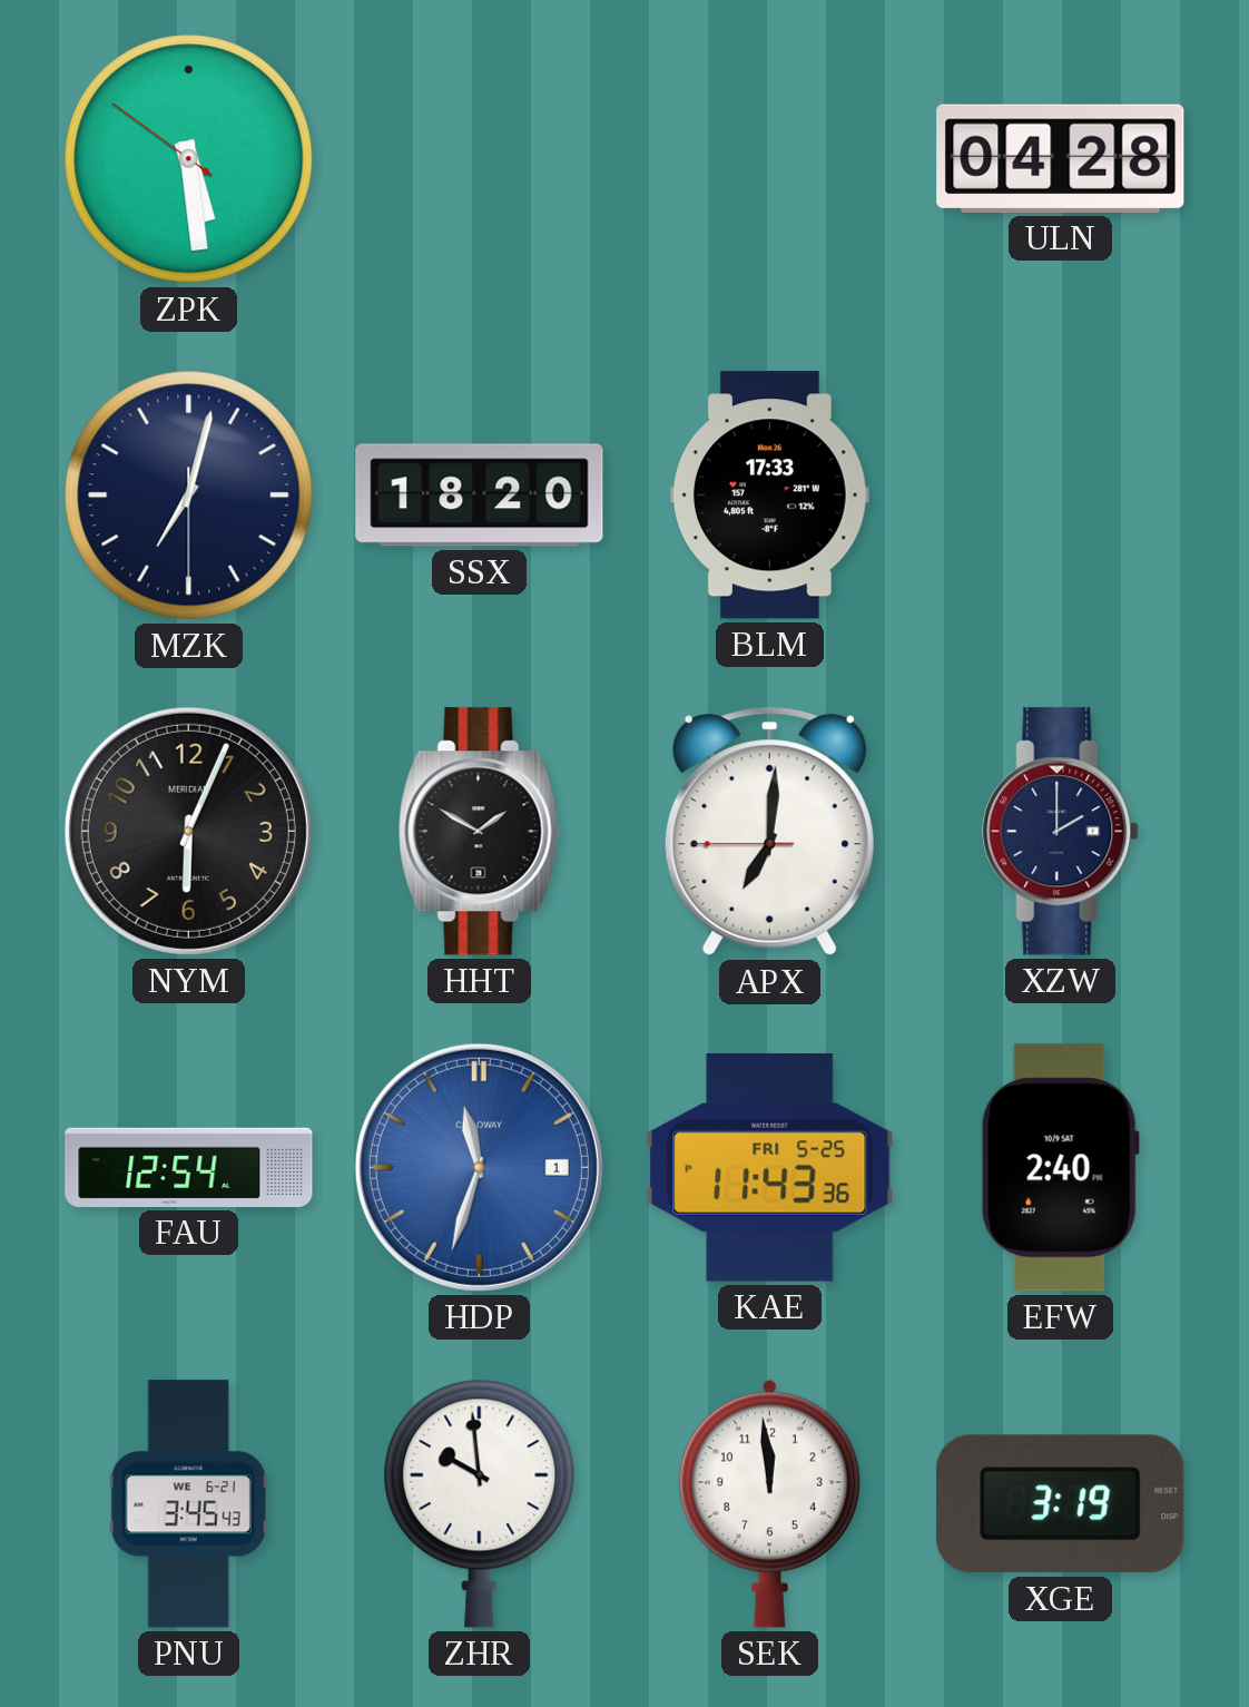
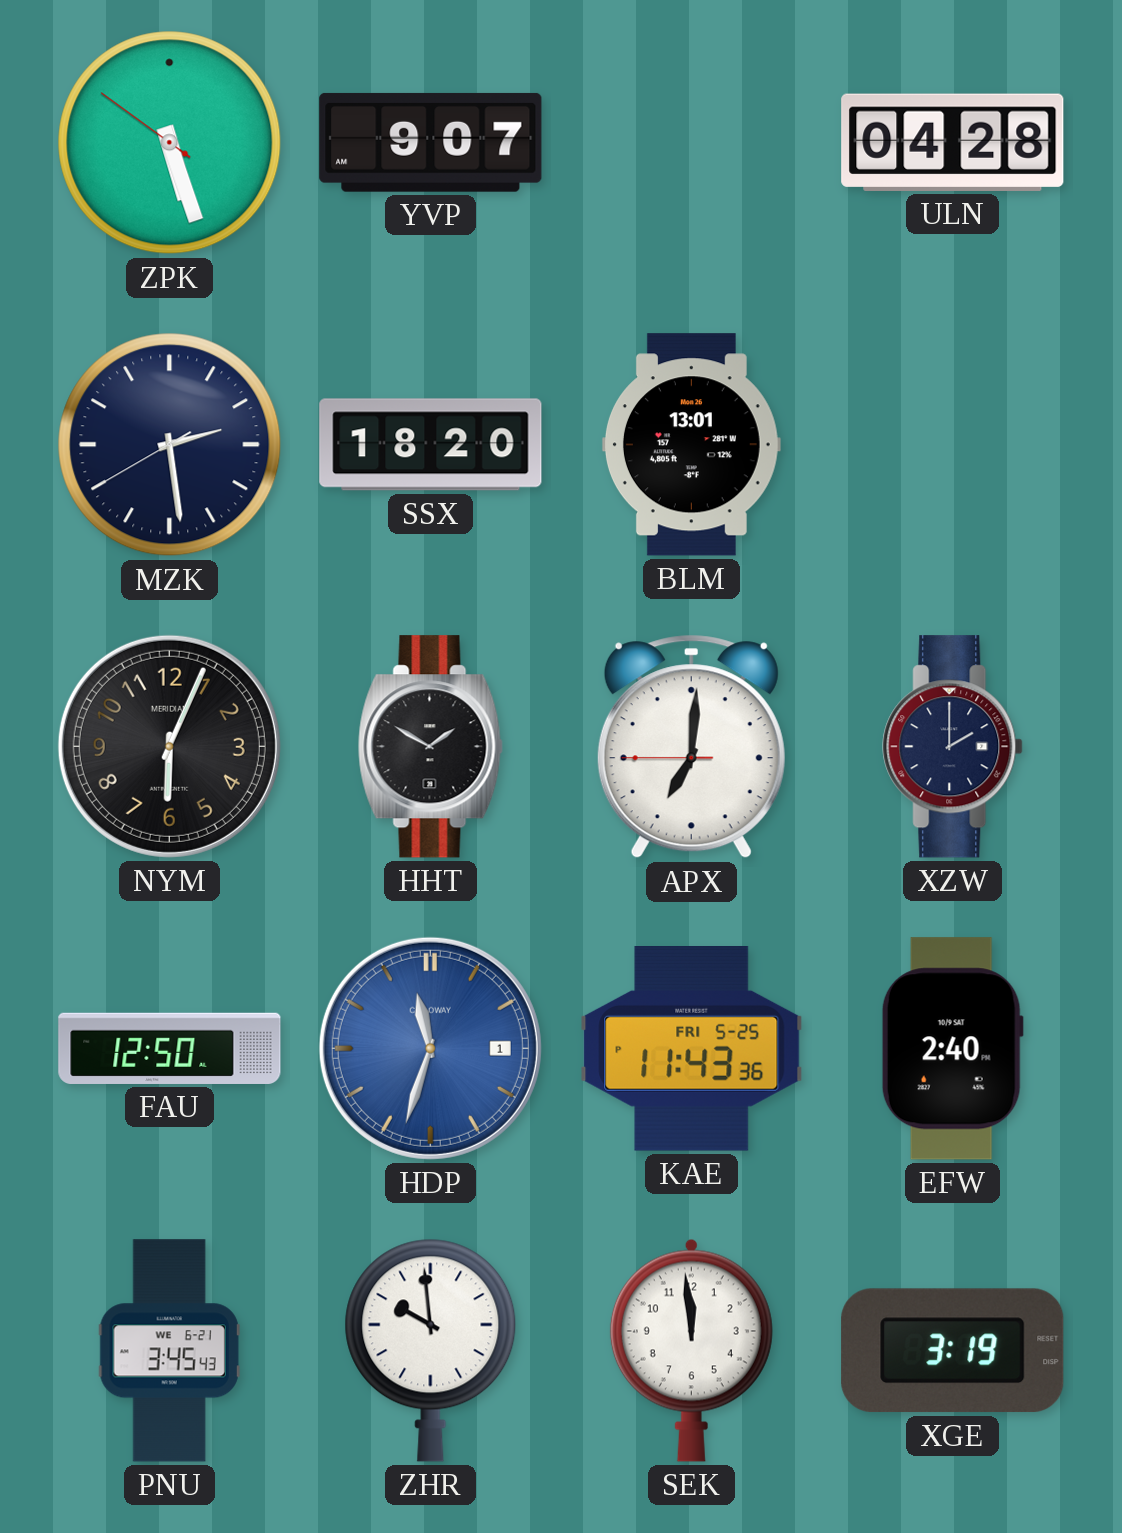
ZPK: 5:28 -> 5:26 (170, 143)
YVP: none -> 9:07 (431, 142)
MZK: 7:02 -> 2:28 (170, 445)
BLM: 17:33 -> 13:01 (691, 445)
FAU: 12:54 -> 12:50 (170, 1048)
